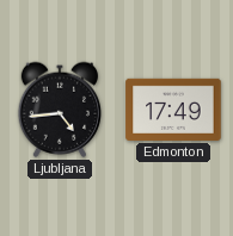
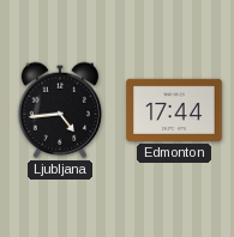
Edmonton: 17:49 -> 17:44 (174, 110)
